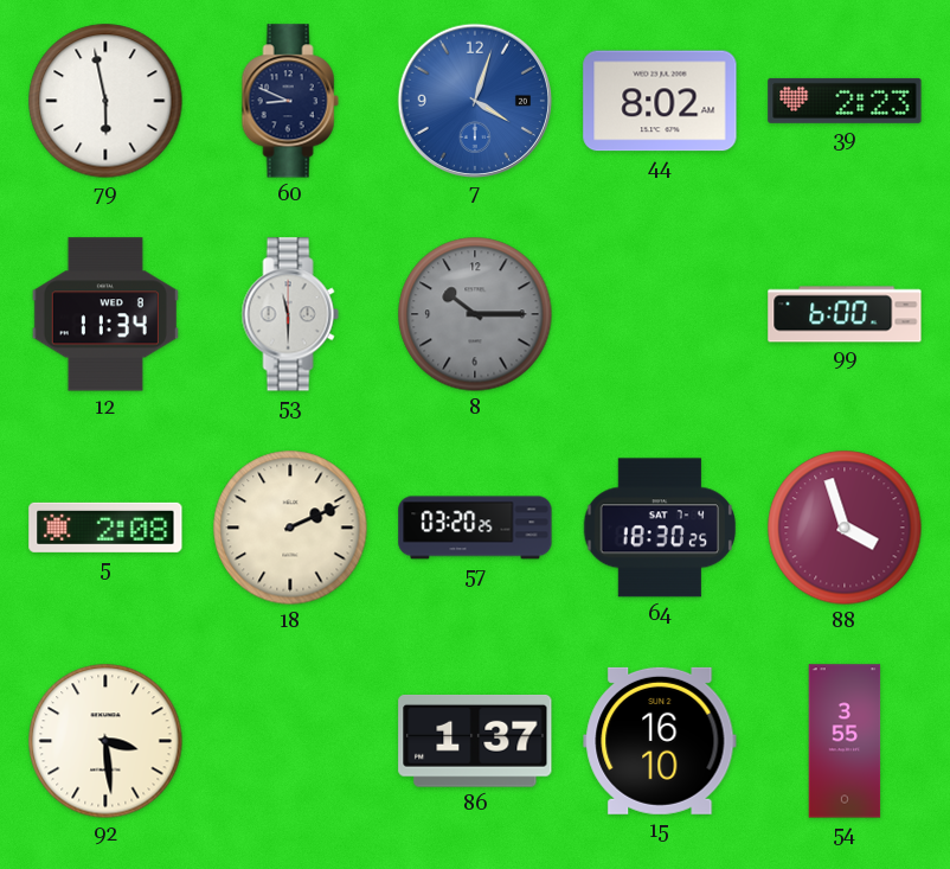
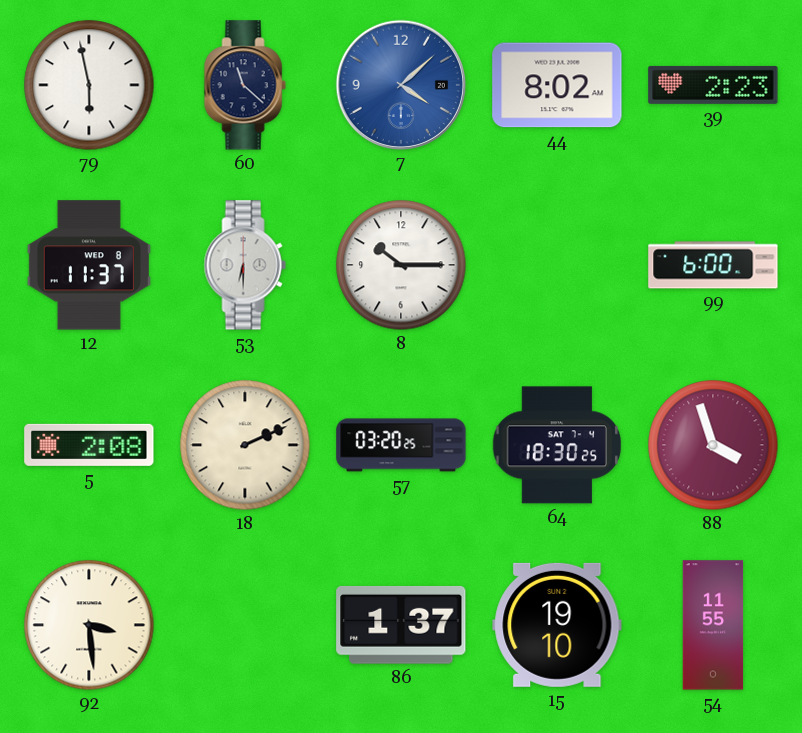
60: 8:49 -> 11:22 (245, 85)
7: 4:03 -> 4:08 (400, 84)
12: 11:34 -> 11:37 (89, 265)
53: 11:30 -> 6:30 (245, 265)
8 dial: grey -> white (401, 265)
15: 16:10 -> 19:10 (557, 625)
54: 3:55 -> 11:55 (713, 625)
